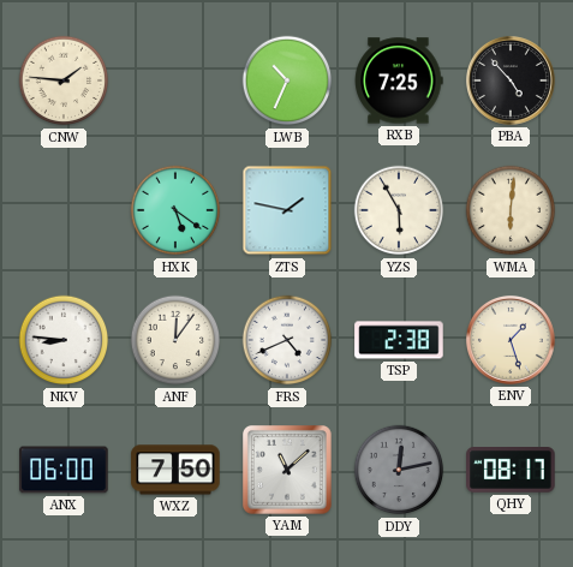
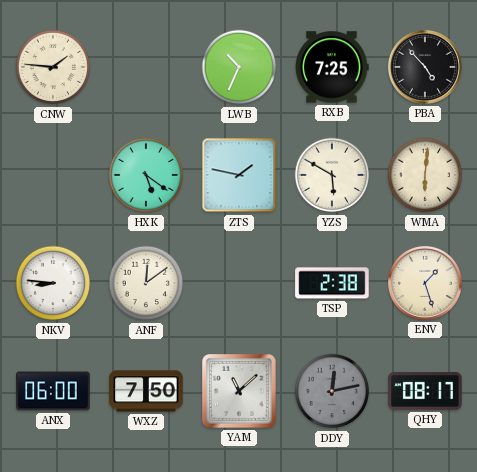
YZS: 5:55 -> 5:50 (332, 175)
ANF: 12:06 -> 12:09 (146, 283)
FRS: 4:41 -> none (287, 340)
